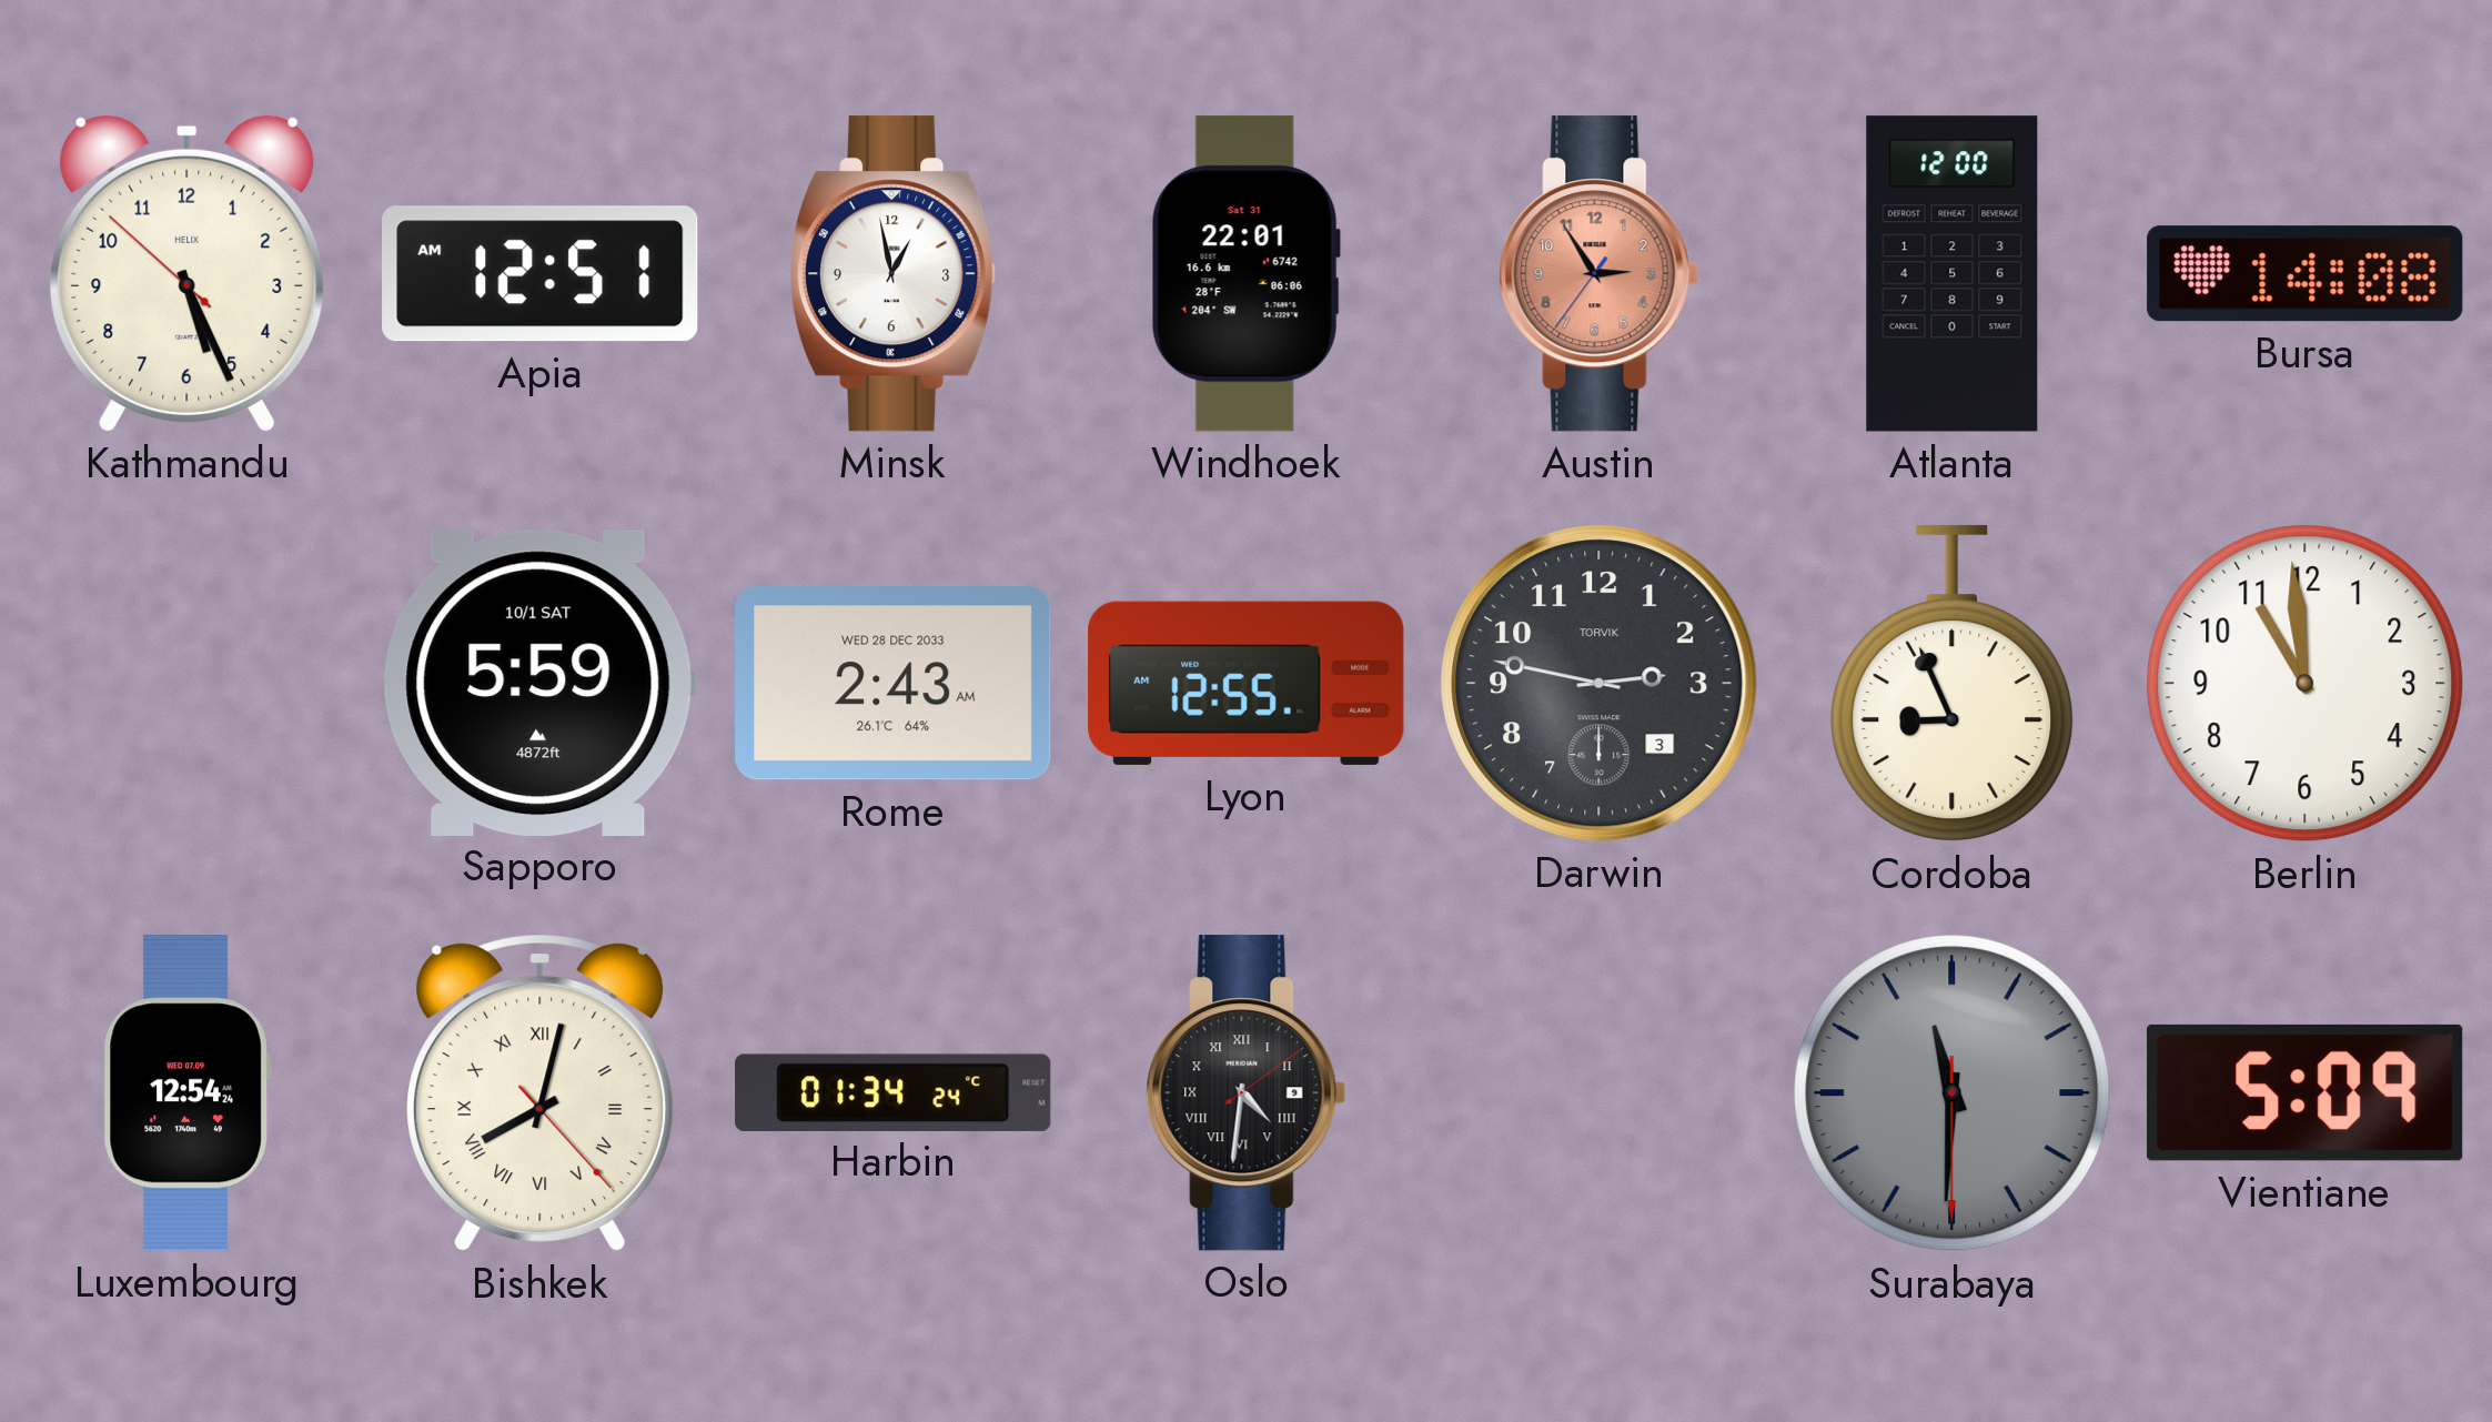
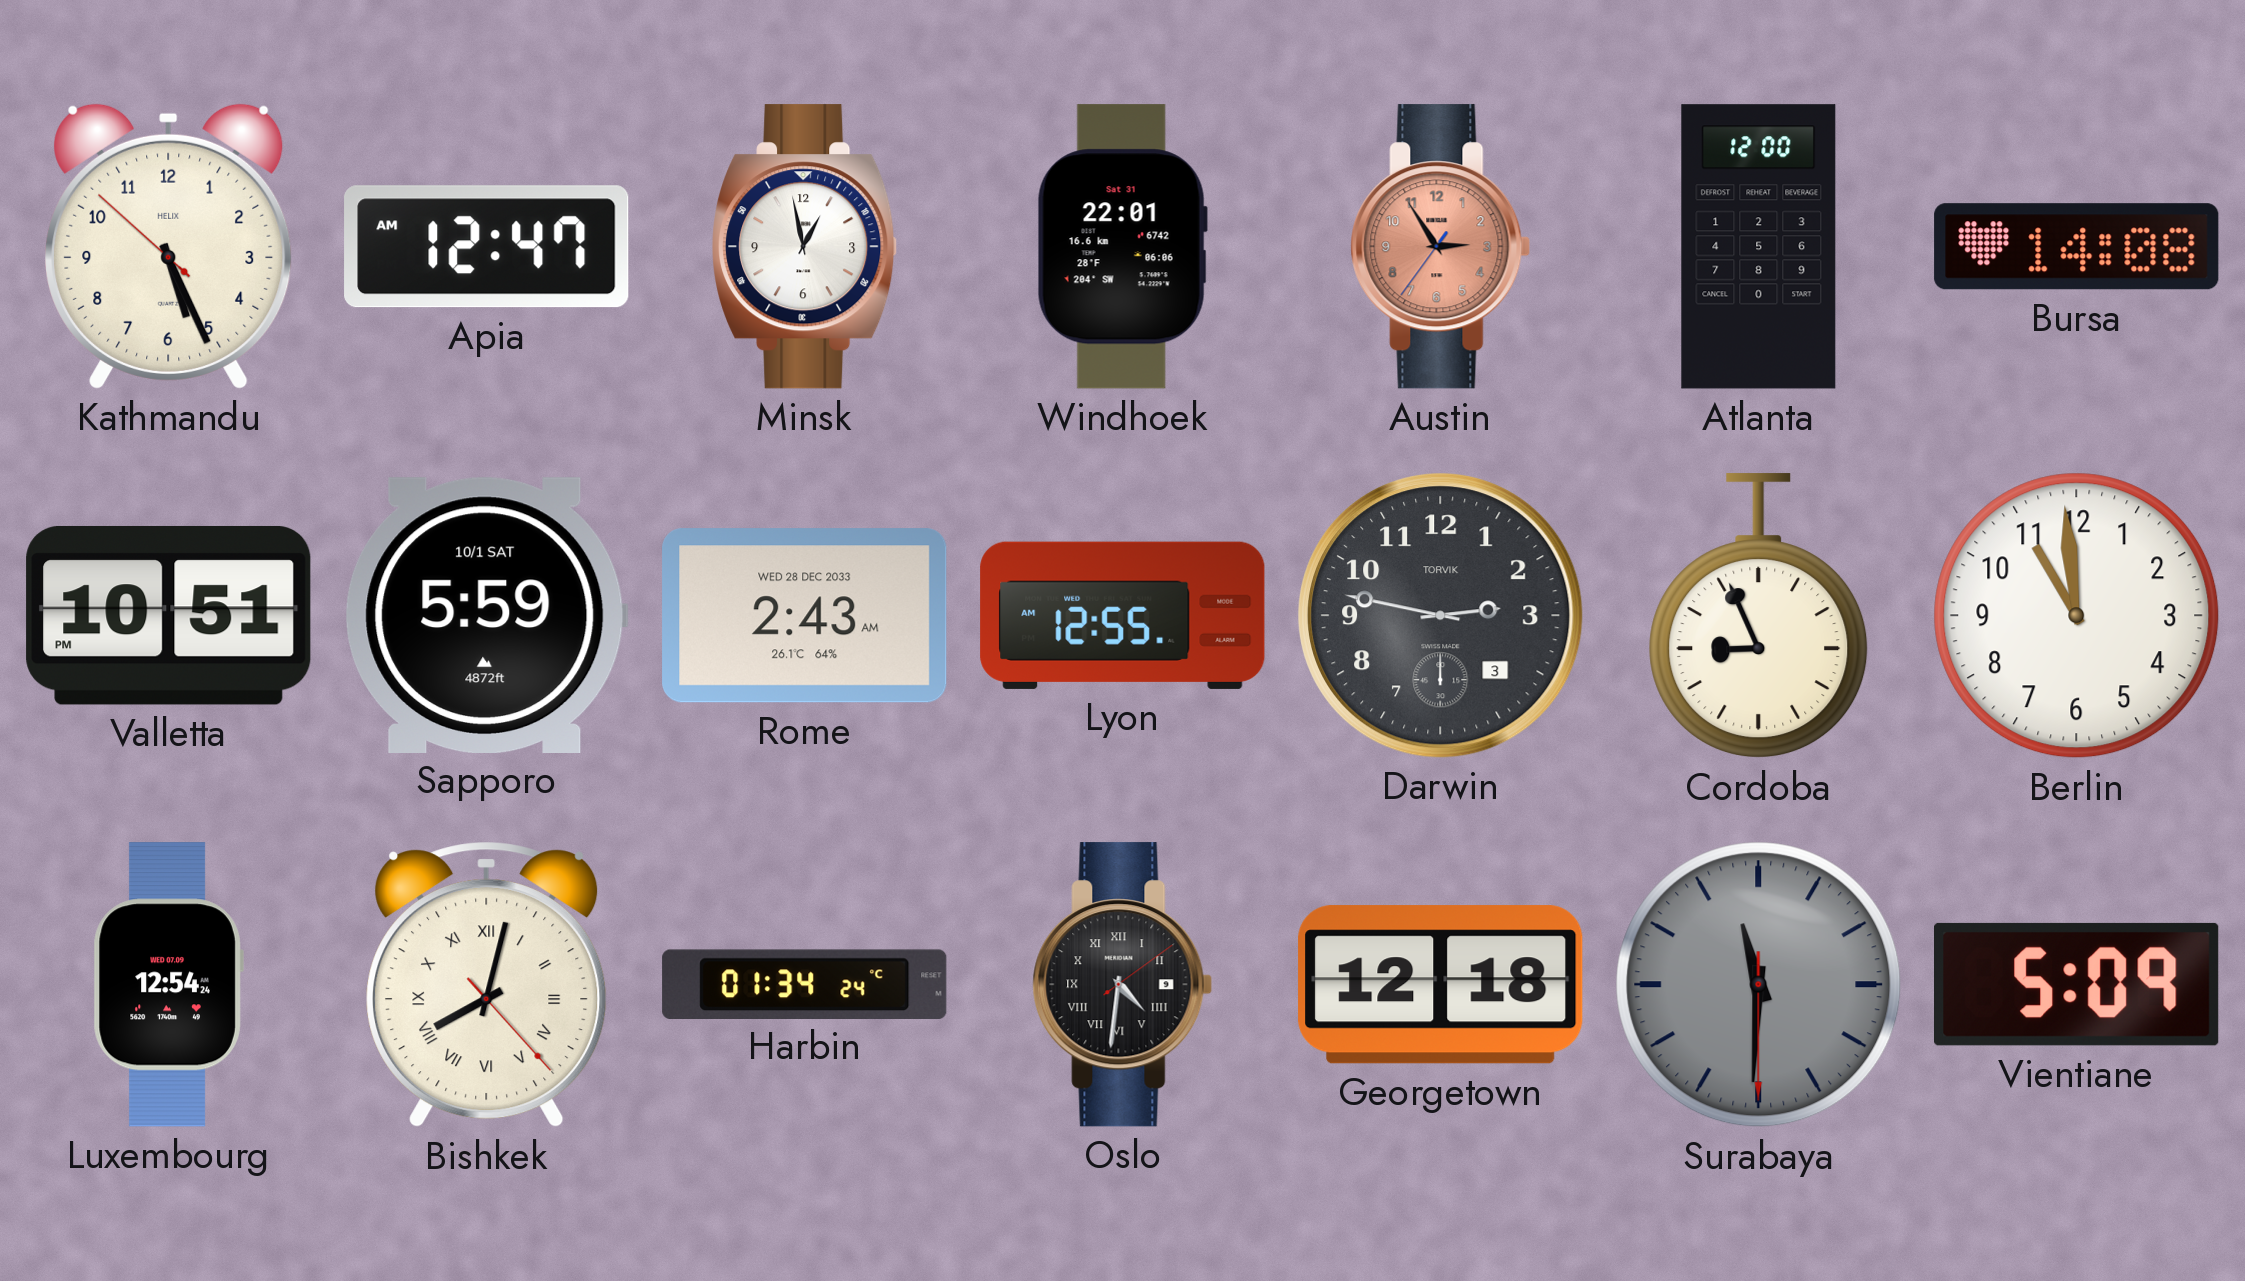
Apia: 12:51 -> 12:47 (487, 247)
Valletta: none -> 10:51 (169, 615)
Georgetown: none -> 12:18 (1441, 985)
